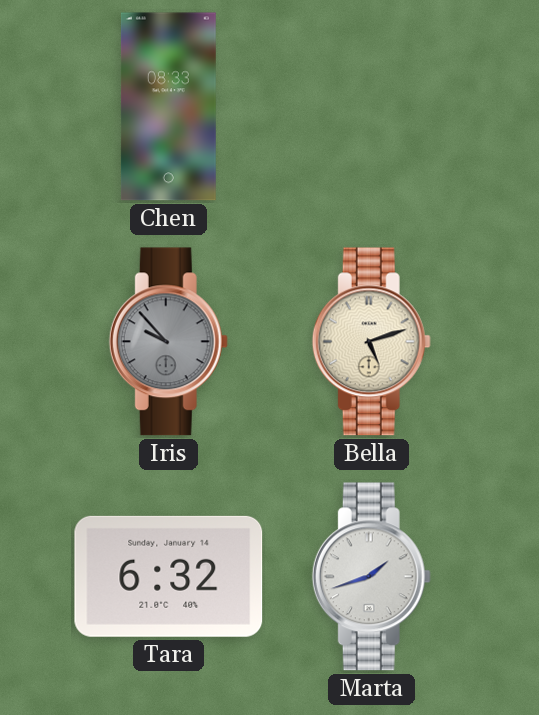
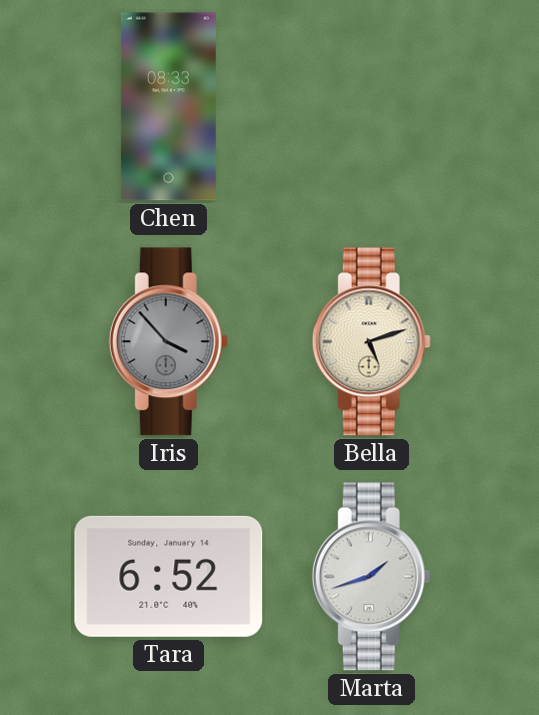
Iris: 9:53 -> 3:53 (168, 342)
Tara: 6:32 -> 6:52 (169, 576)
